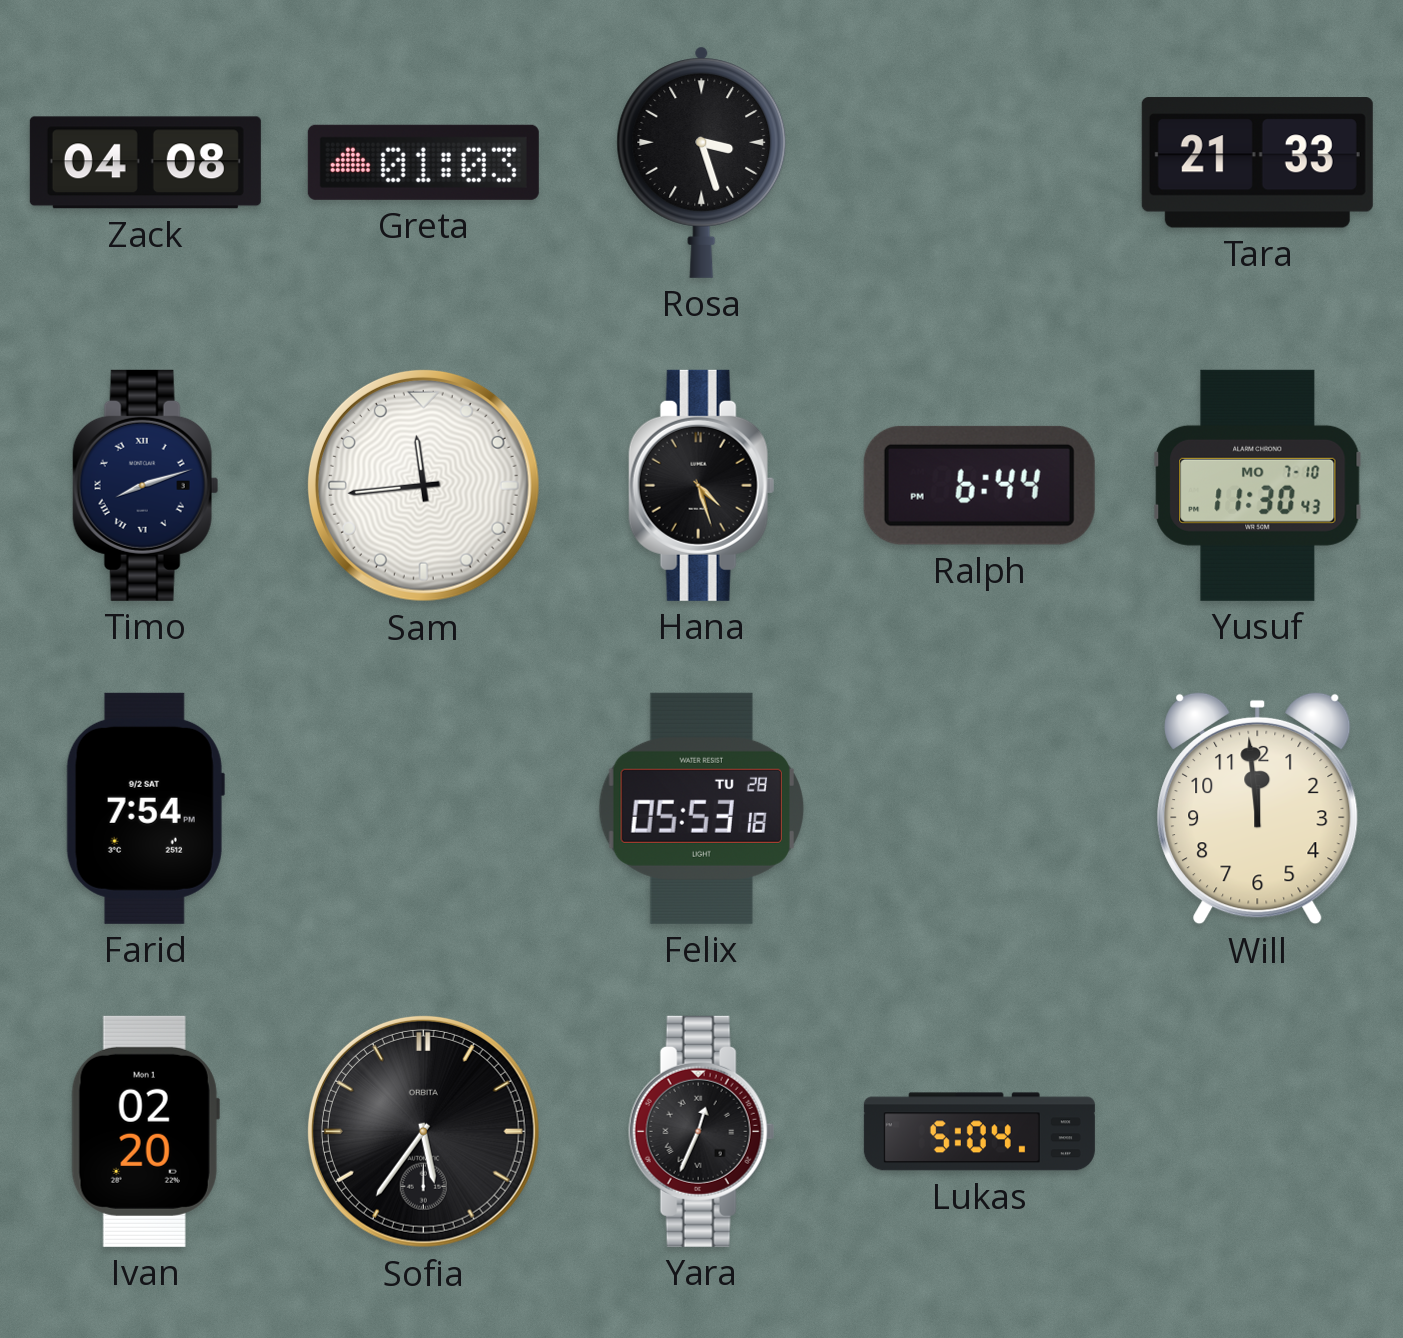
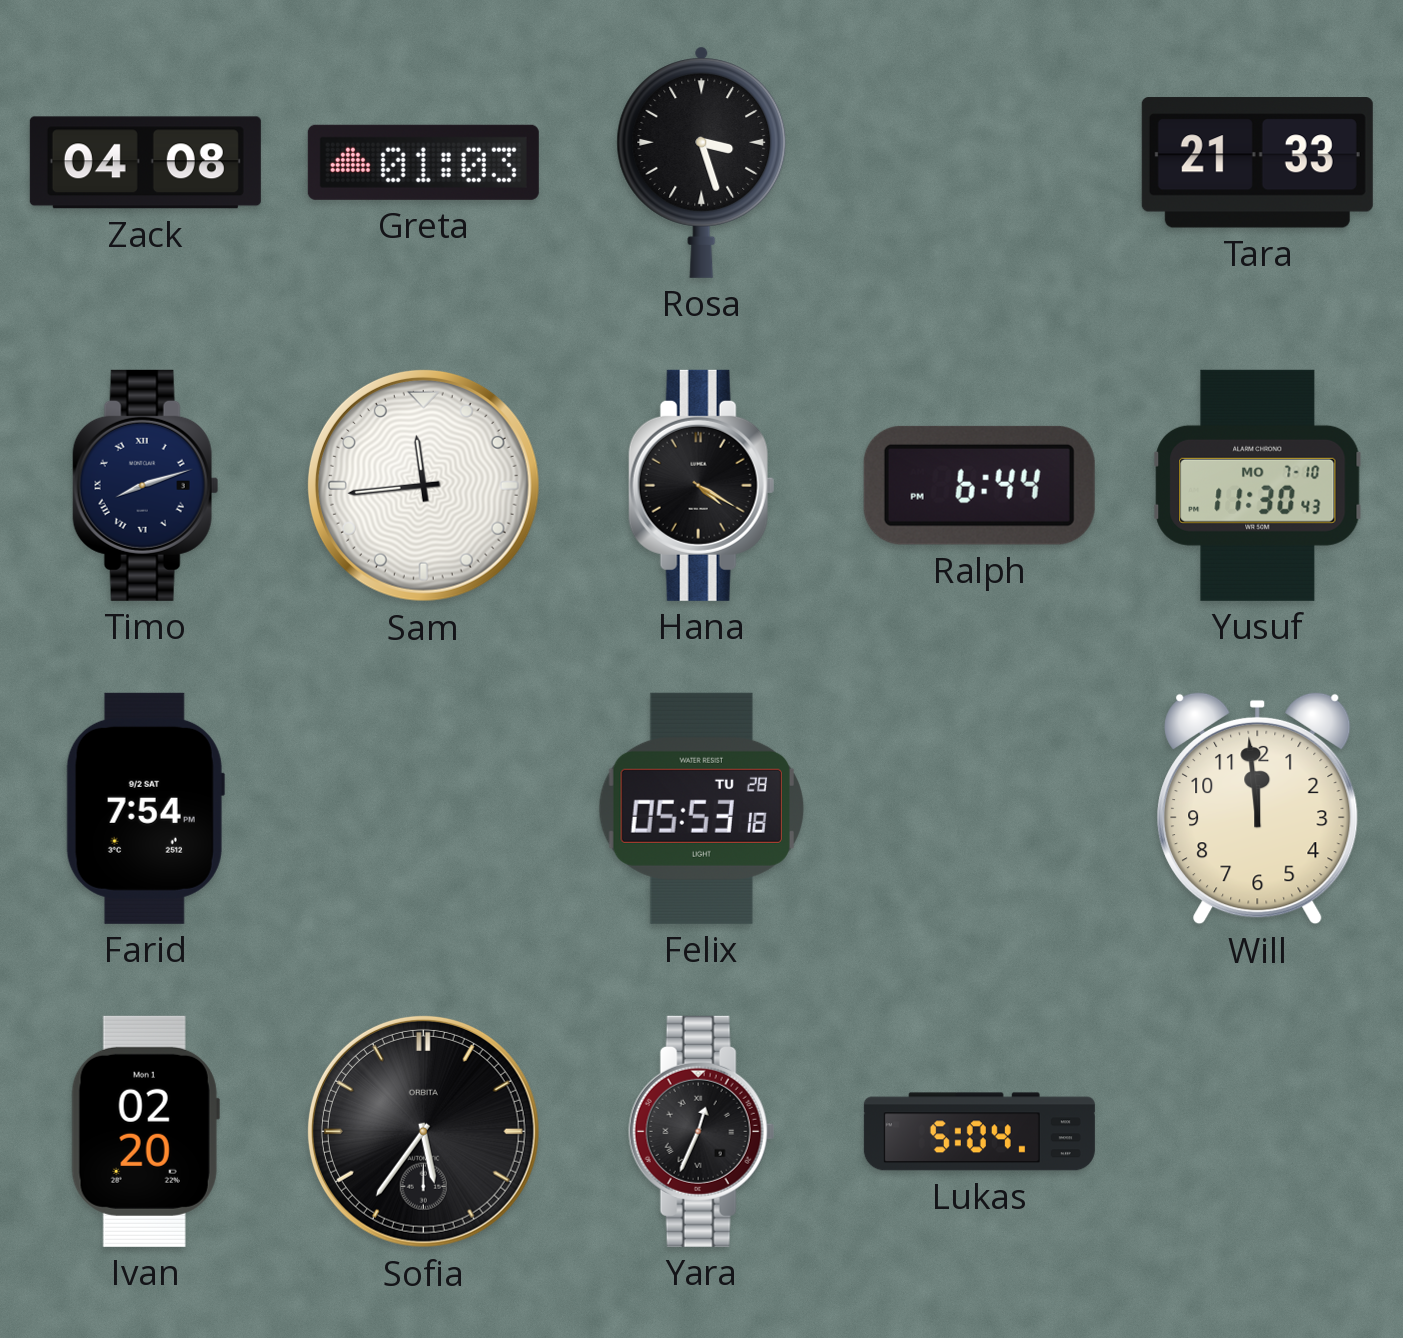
Hana: 4:27 -> 4:20 (702, 485)
